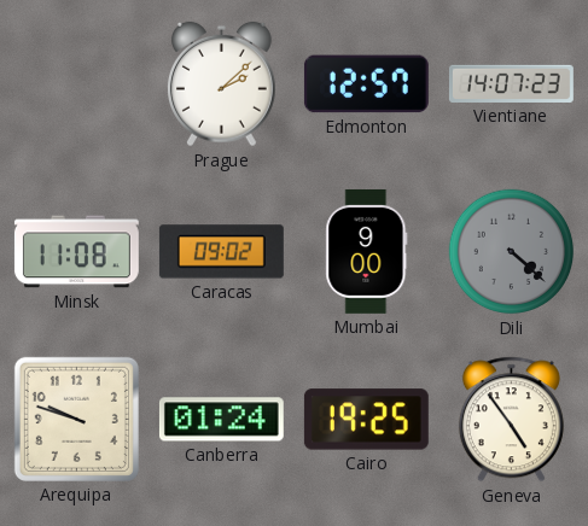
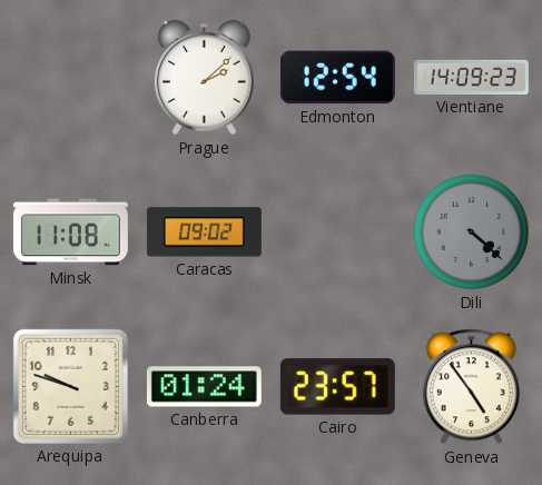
Edmonton: 12:57 -> 12:54 (337, 78)
Vientiane: 14:07 -> 14:09 (471, 77)
Mumbai: 9:00 -> none (367, 251)
Cairo: 19:25 -> 23:57 (337, 387)
